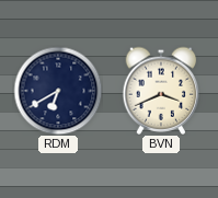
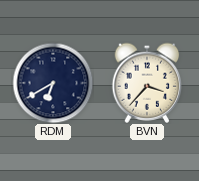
BVN: 3:41 -> 3:37 (147, 83)
